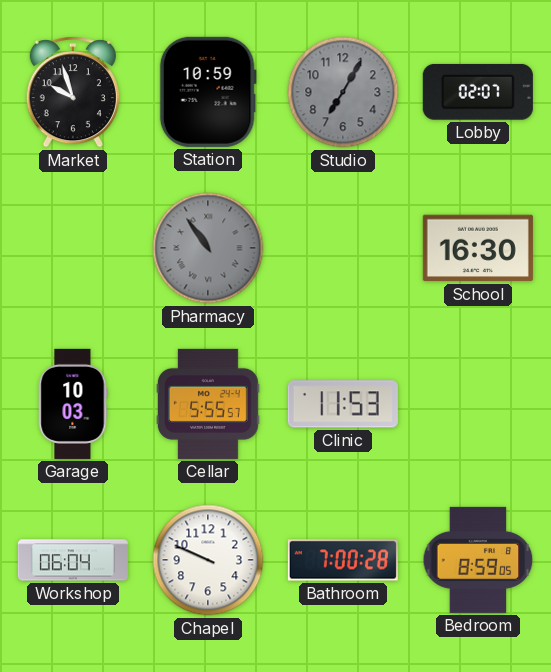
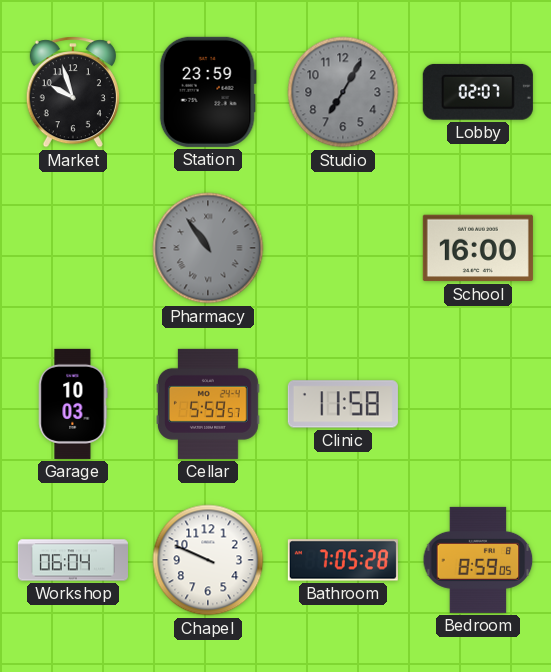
Station: 10:59 -> 23:59 (208, 92)
School: 16:30 -> 16:00 (478, 248)
Cellar: 5:55 -> 5:59 (208, 404)
Clinic: 11:53 -> 11:58 (343, 404)
Bathroom: 7:00 -> 7:05 (343, 560)
